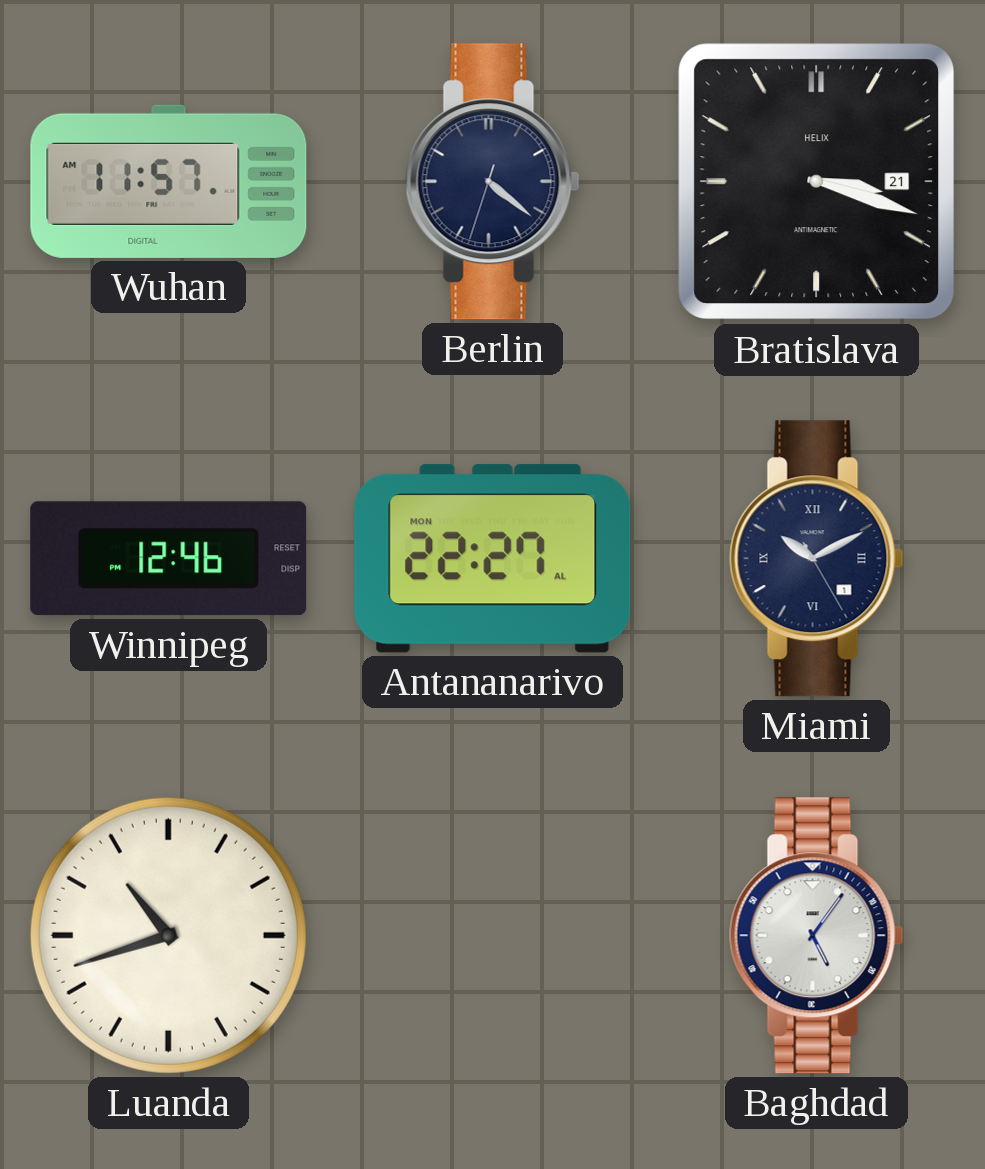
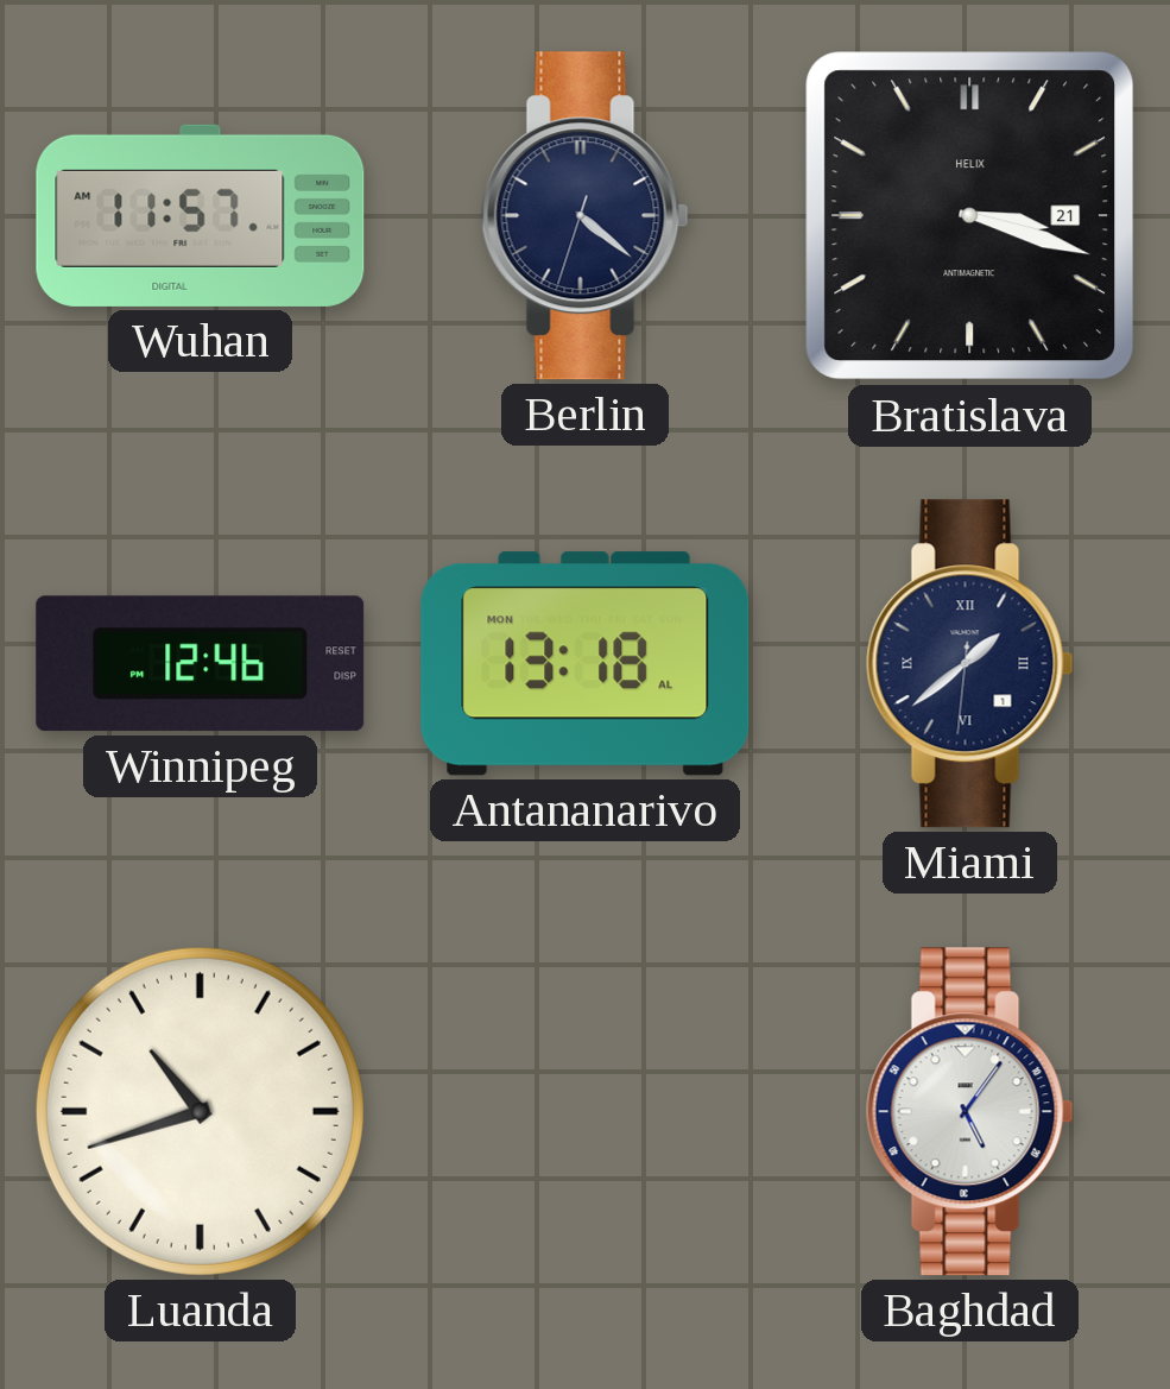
Antananarivo: 22:27 -> 13:18 (586, 664)
Miami: 10:10 -> 1:38 (969, 664)
